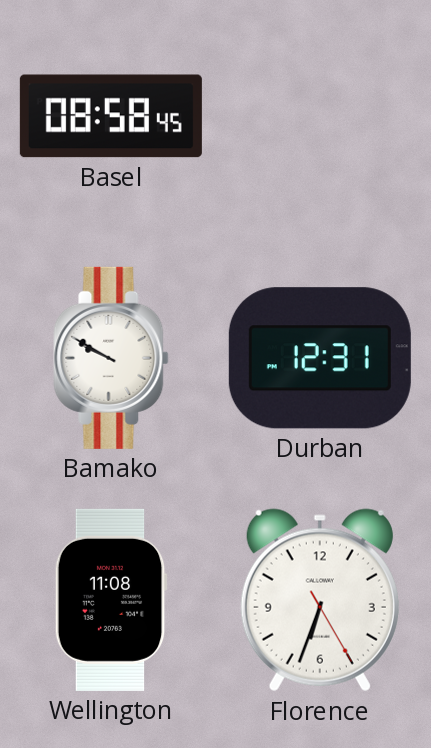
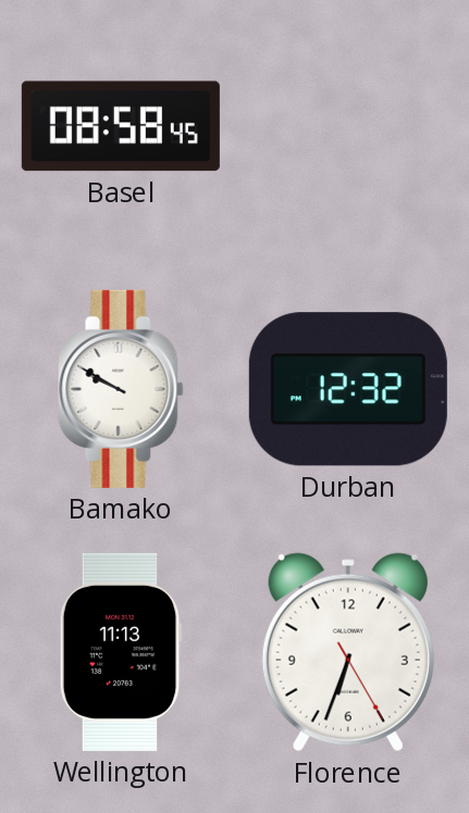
Durban: 12:31 -> 12:32 (348, 389)
Wellington: 11:08 -> 11:13 (121, 652)
